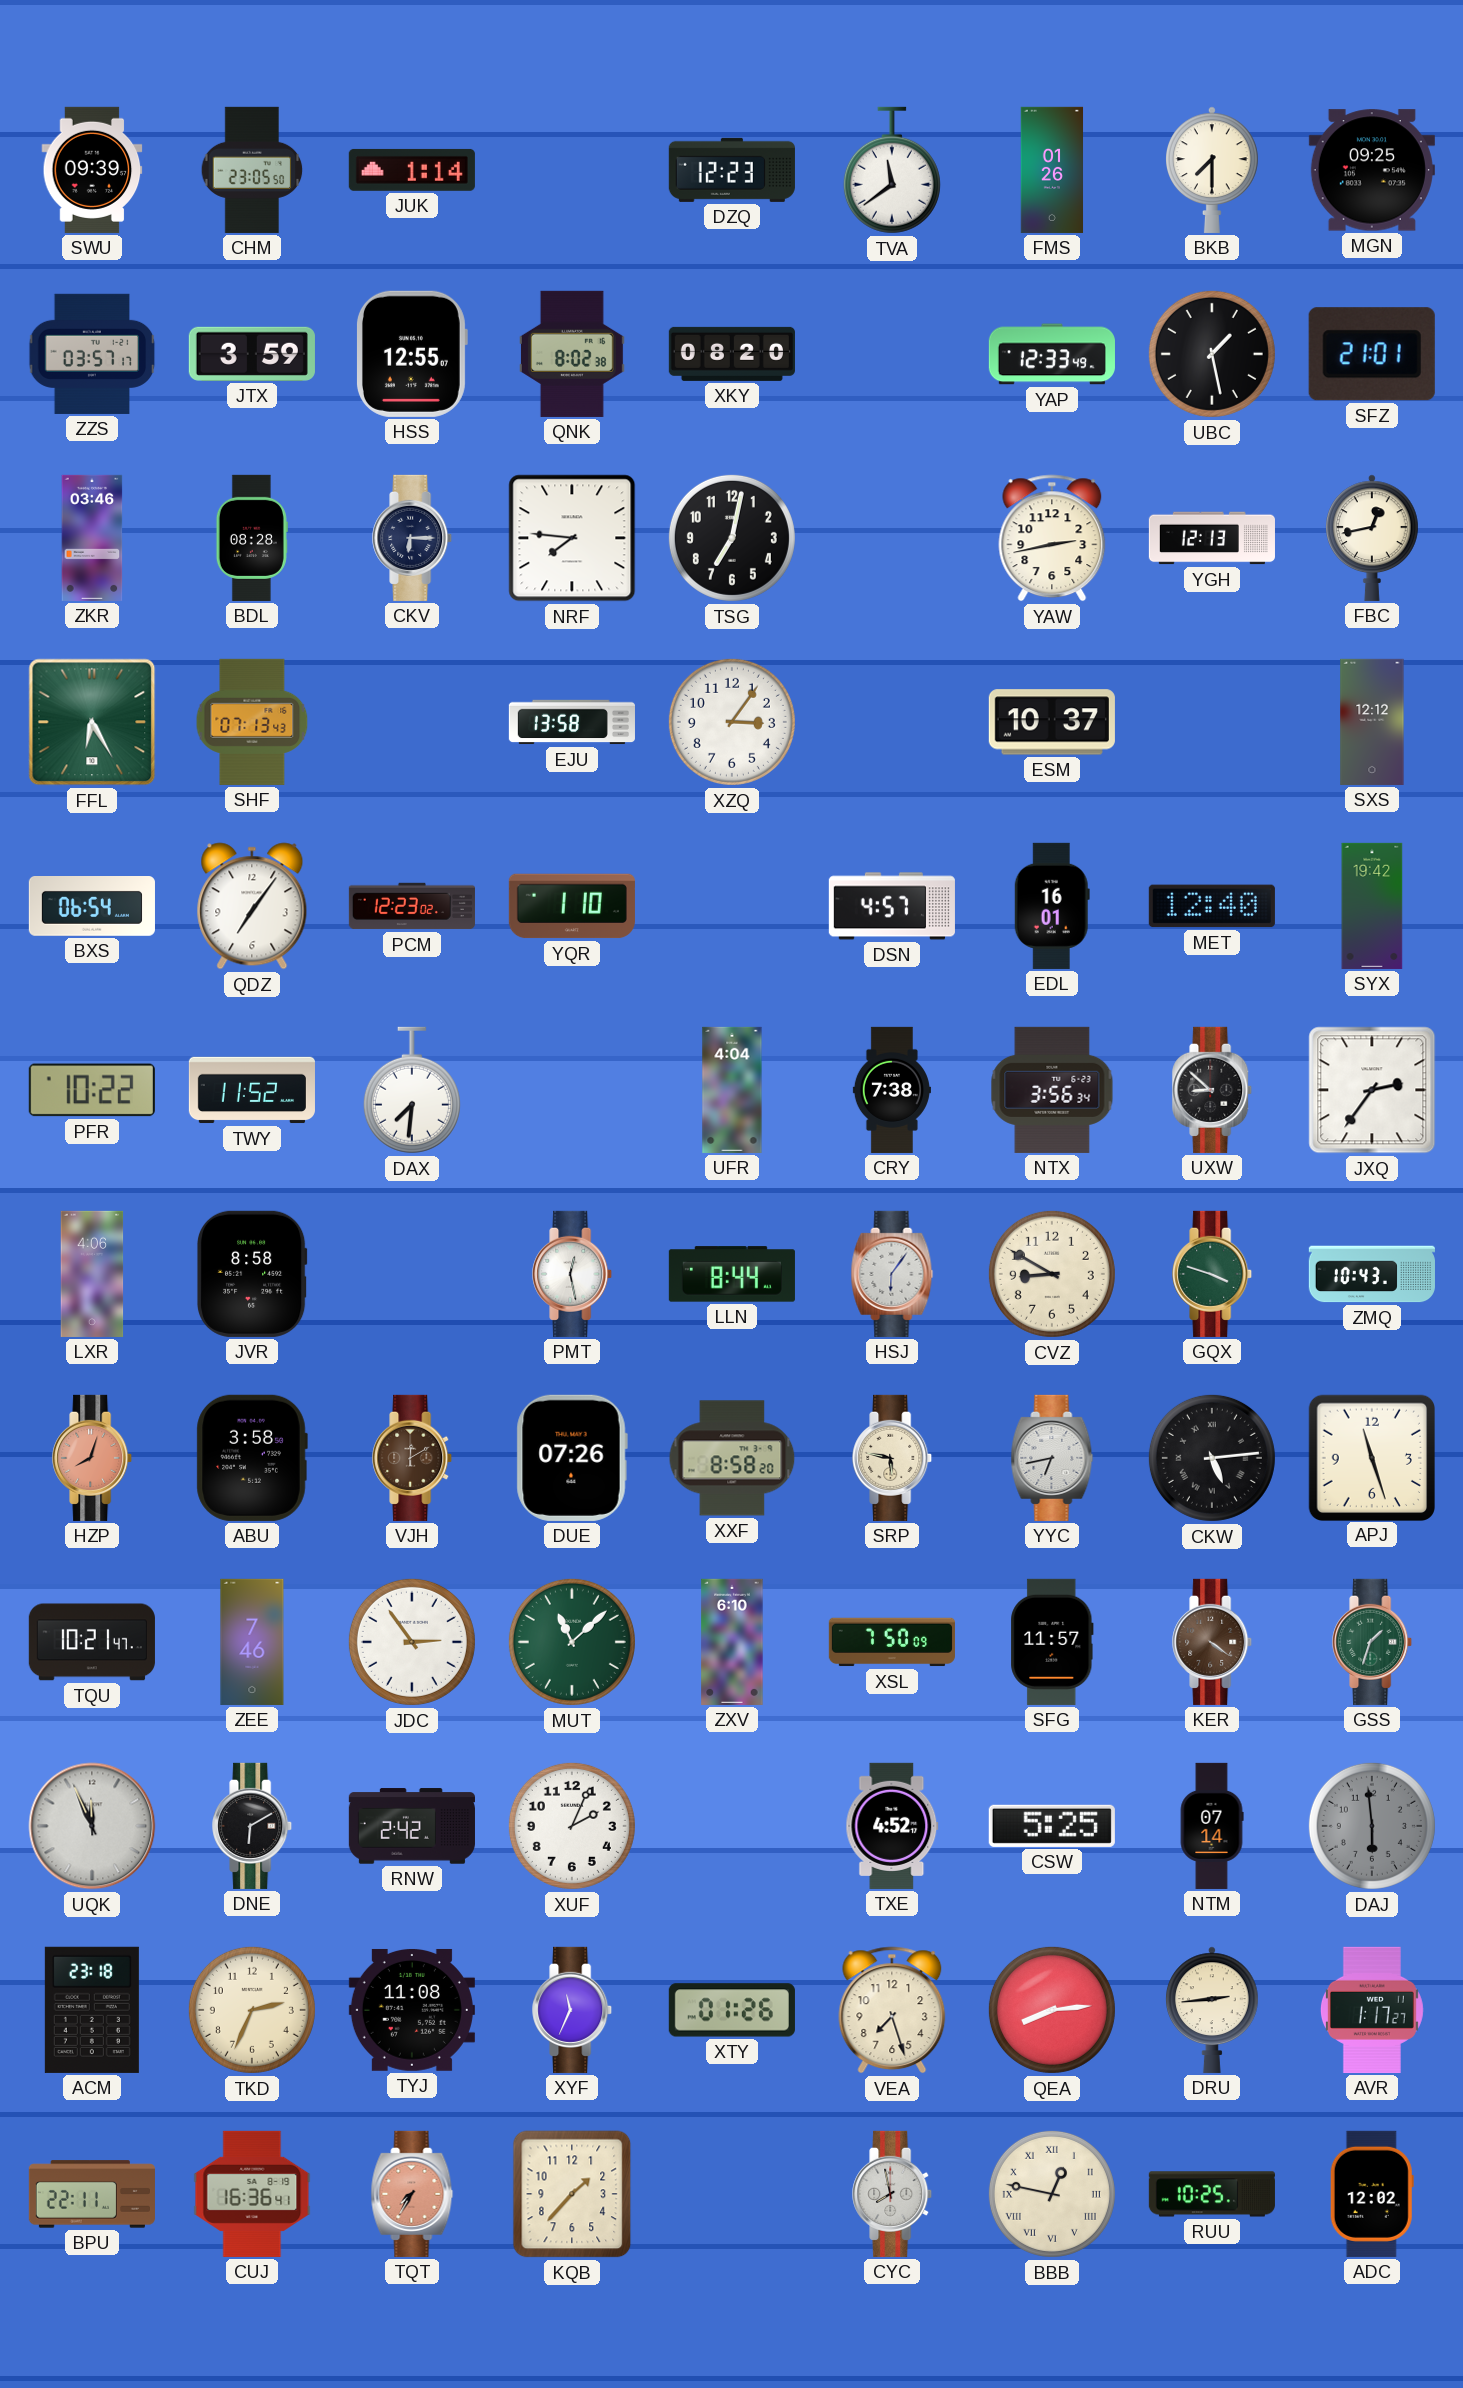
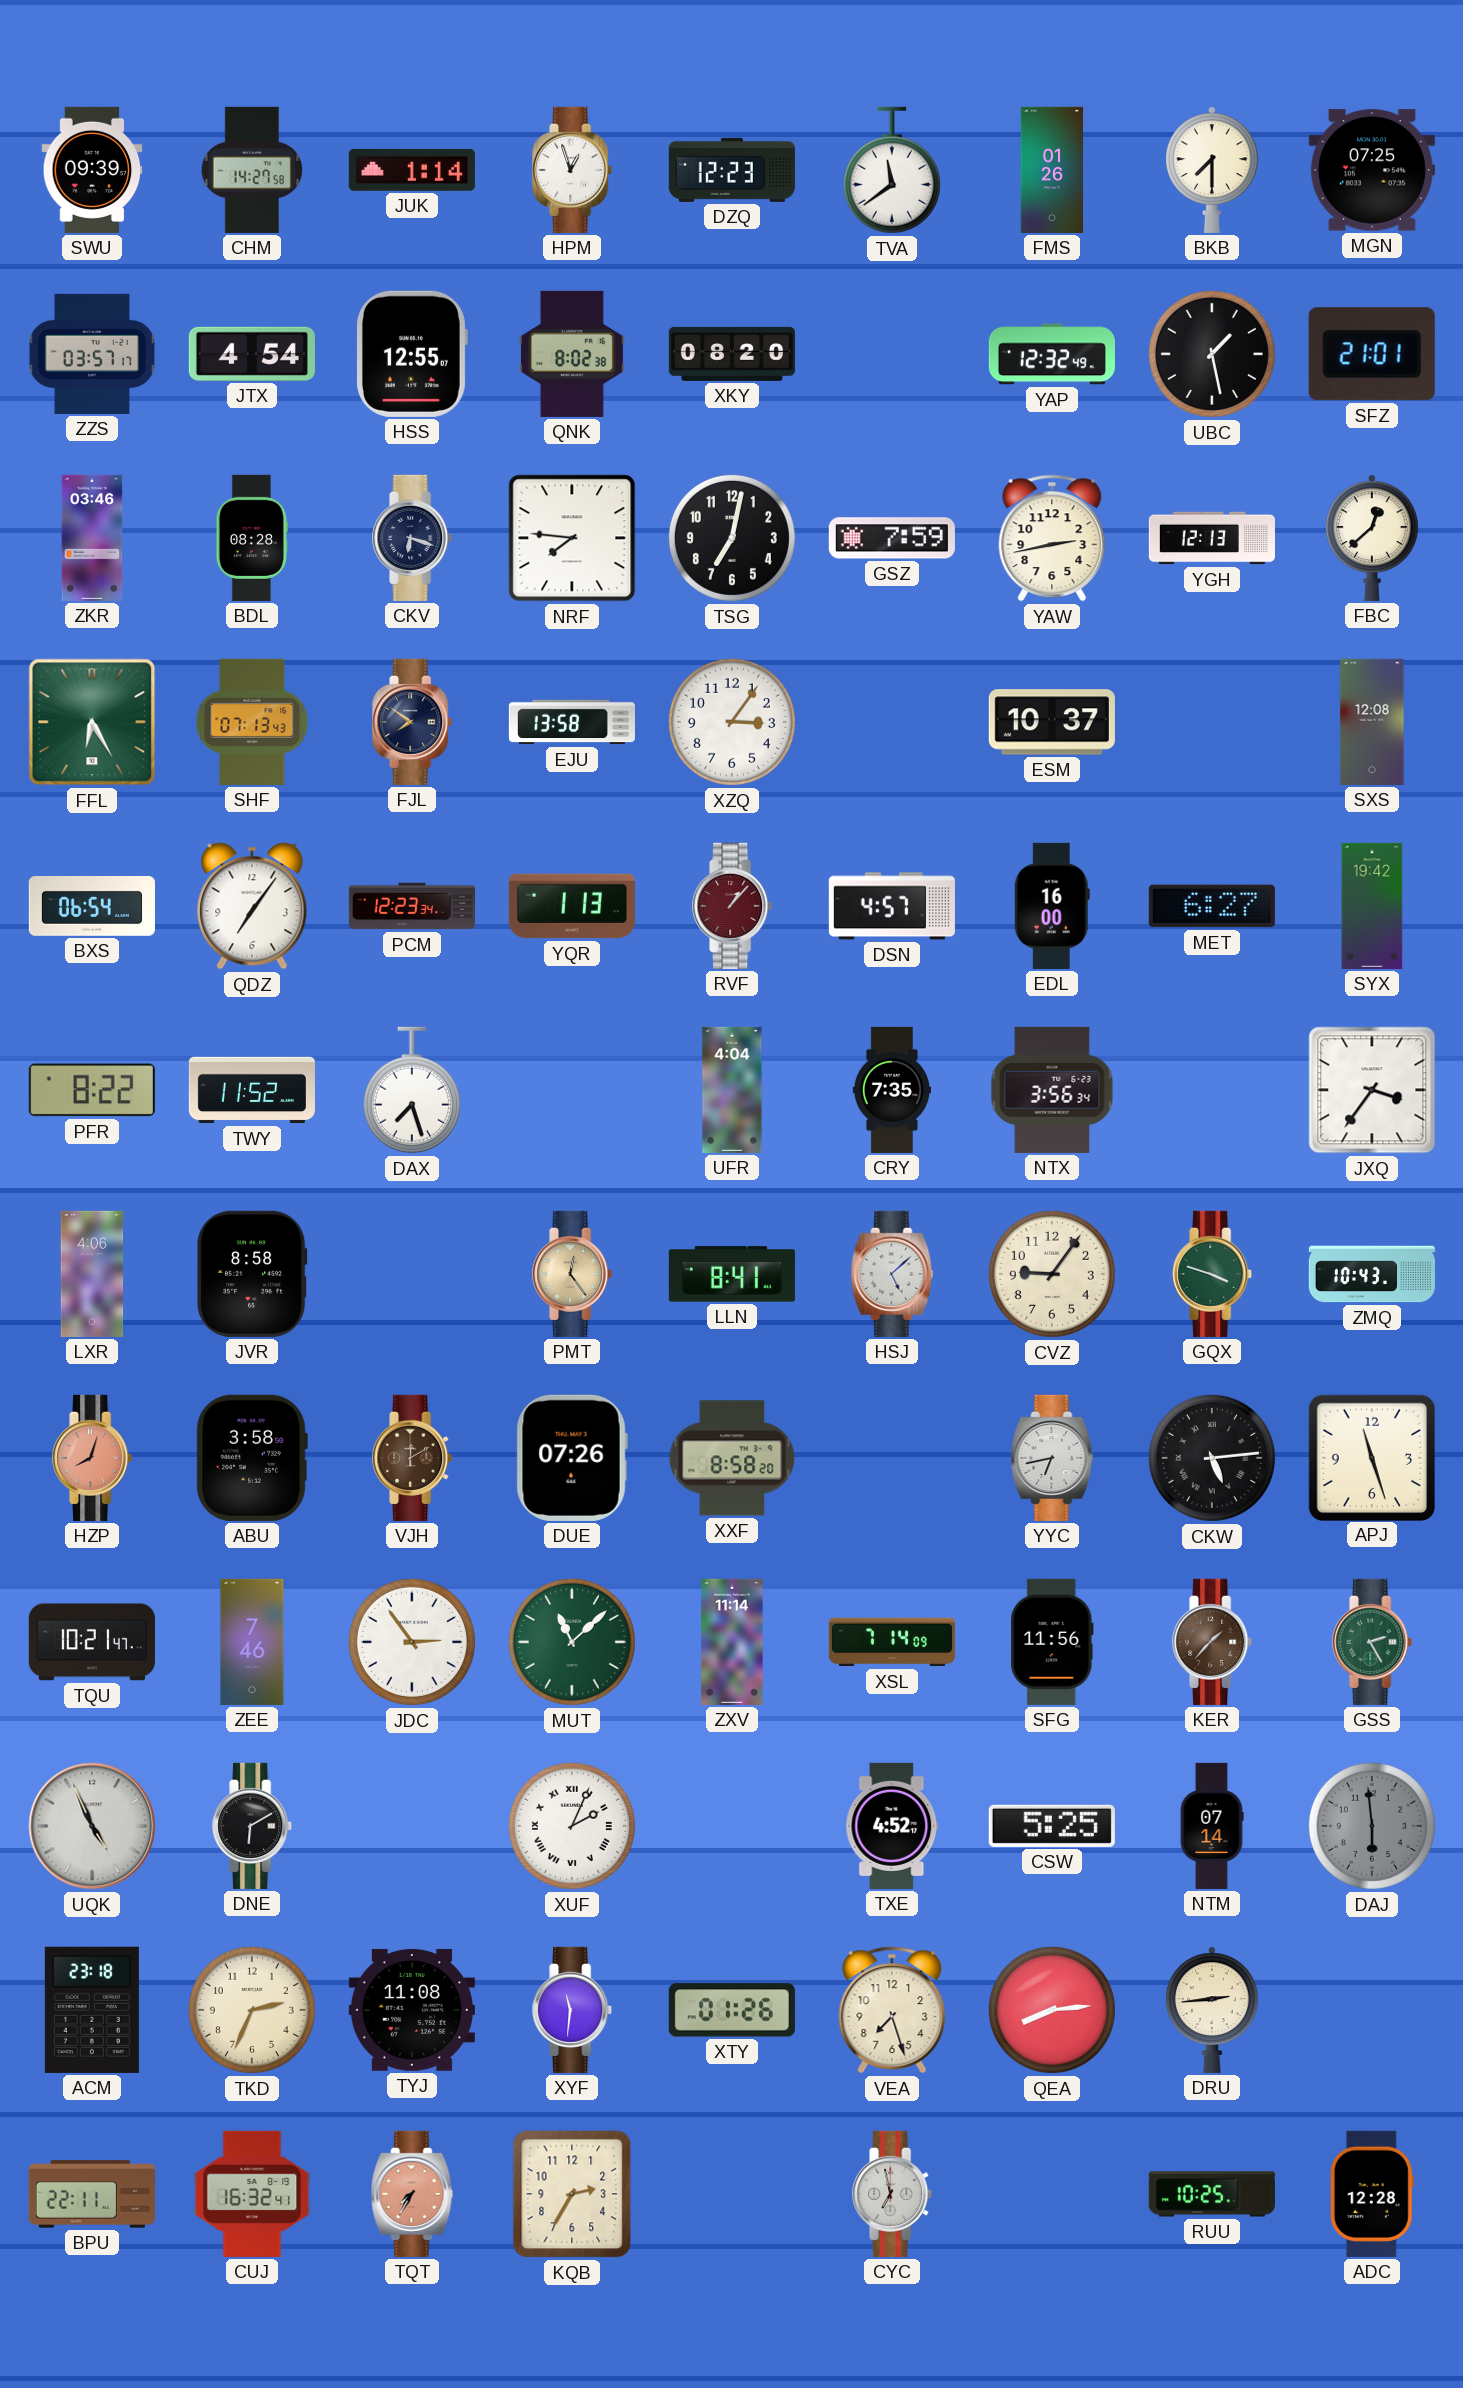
CHM: 23:05 -> 14:27 (252, 170)
HPM: none -> 12:57 (573, 170)
MGN: 09:25 -> 07:25 (1372, 170)
JTX: 3:59 -> 4:54 (252, 354)
YAP: 12:33 -> 12:32 (1052, 354)
CKV: 6:15 -> 6:18 (413, 538)
GSZ: none -> 7:59 (892, 538)
FBC: 12:43 -> 12:38 (1373, 538)
FJL: none -> 7:51 (413, 722)
SXS: 12:12 -> 12:08 (1372, 722)
PCM: 12:23:02 -> 12:23:34 (412, 906)
YQR: 1:10 -> 1:13 (572, 906)
RVF: none -> 1:07 (733, 906)
EDL: 16:01 -> 16:00 (1052, 906)
MET: 12:40 -> 6:27 (1212, 906)
PFR: 10:22 -> 8:22 (92, 1090)
DAX: 7:31 -> 7:27 (412, 1090)
CRY: 7:38 -> 7:35 (892, 1090)
UXW: 8:52 -> none (1213, 1090)
JXQ: 2:36 -> 3:36 (1372, 1090)
PMT: 12:28 -> 12:24 (573, 1274)
PMT dial: white -> champagne (573, 1274)
LLN: 8:44 -> 8:41 (732, 1274)
HSJ: 6:06 -> 5:08 (892, 1274)
CVZ: 8:50 -> 9:06 (1052, 1274)
SRP: 5:47 -> none (893, 1458)
ZXV: 6:10 -> 11:14 (732, 1642)
XSL: 7:50 -> 7:14 (892, 1642)
SFG: 11:57 -> 11:56 (1052, 1642)
KER: 4:21 -> 1:37 (1213, 1642)
GSS: 1:33 -> 2:25 (1373, 1642)
UQK: 11:56 -> 4:56 (92, 1826)
RNW: 2:42 -> none (412, 1826)
XUF numerals: Arabic -> Roman (572, 1826)
XYF: 11:34 -> 11:31 (573, 2010)
AVR: 1:17 -> none (1372, 2010)
CUJ: 16:36 -> 16:32 (252, 2194)
KQB: 1:37 -> 2:35 (572, 2194)
CYC: 7:58 -> 6:58 (893, 2194)
BBB: 12:47 -> none (1052, 2194)
ADC: 12:02 -> 12:28 (1372, 2194)
